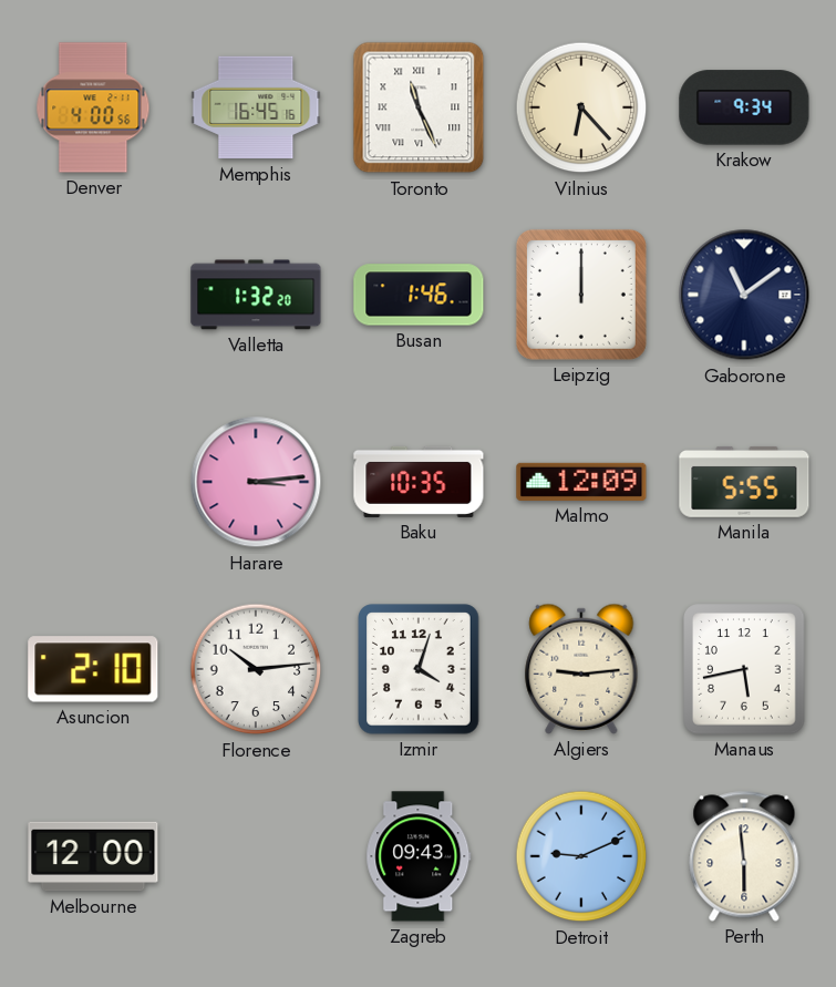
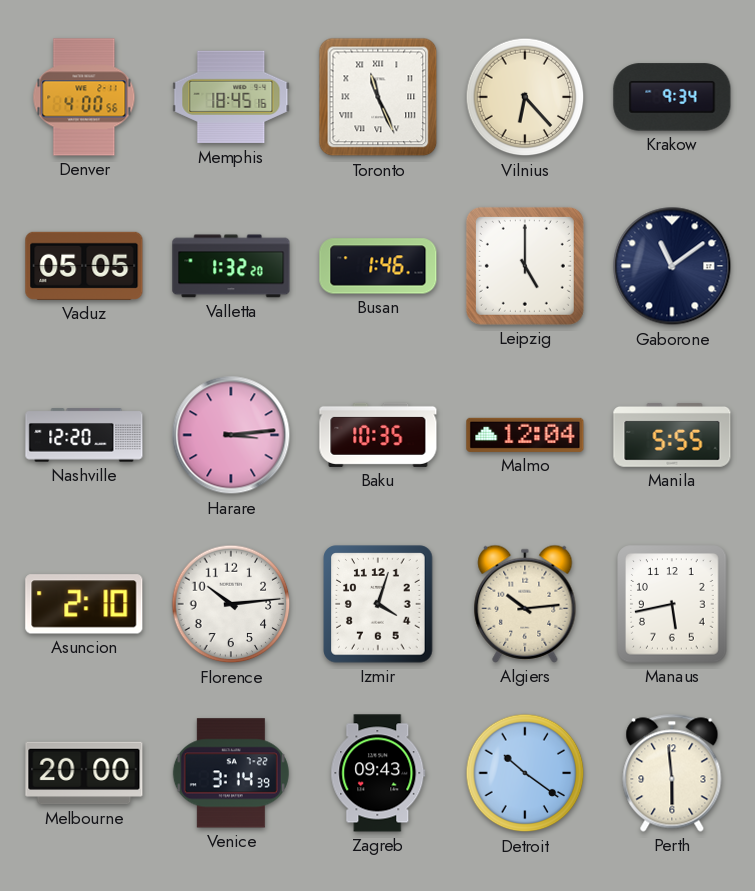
Memphis: 16:45 -> 18:45 (231, 97)
Vaduz: none -> 05:05 (84, 266)
Leipzig: 12:00 -> 5:00 (525, 266)
Nashville: none -> 12:20 (84, 435)
Malmo: 12:09 -> 12:04 (525, 435)
Algiers: 9:14 -> 10:14 (525, 604)
Melbourne: 12:00 -> 20:00 (84, 773)
Venice: none -> 3:14 (231, 773)
Detroit: 9:11 -> 10:21 (525, 773)
